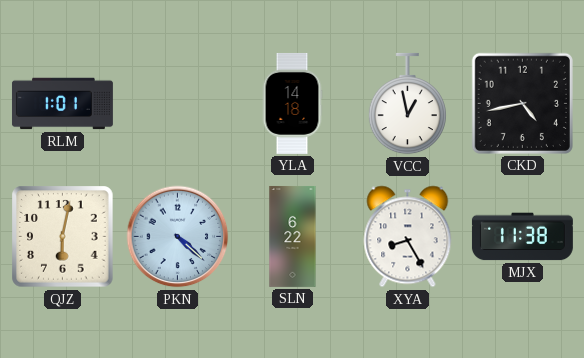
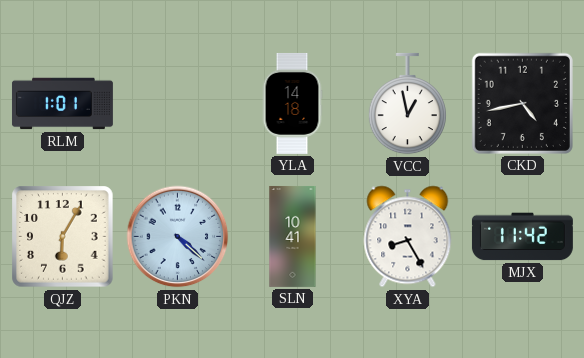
QJZ: 6:02 -> 6:05 (63, 237)
SLN: 6:22 -> 10:41 (293, 236)
MJX: 11:38 -> 11:42 (522, 237)
